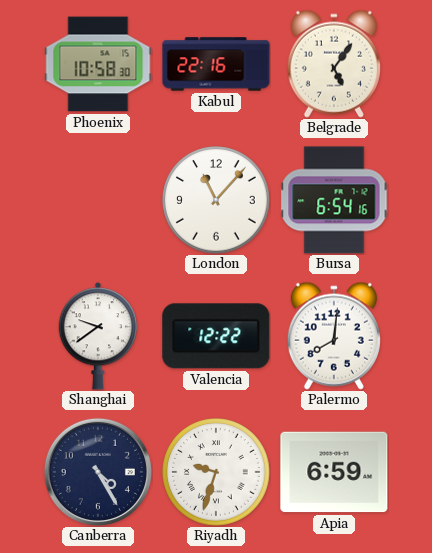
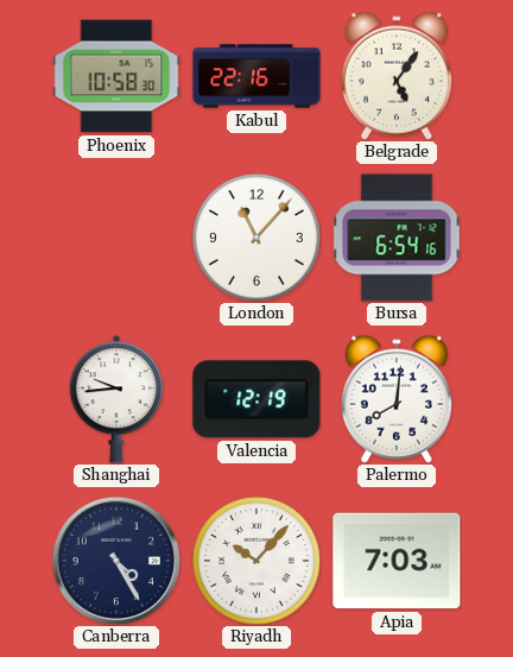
Shanghai: 9:39 -> 9:44 (116, 399)
Valencia: 12:22 -> 12:19 (256, 399)
Riyadh: 9:33 -> 10:07 (256, 561)
Apia: 6:59 -> 7:03 (397, 561)
